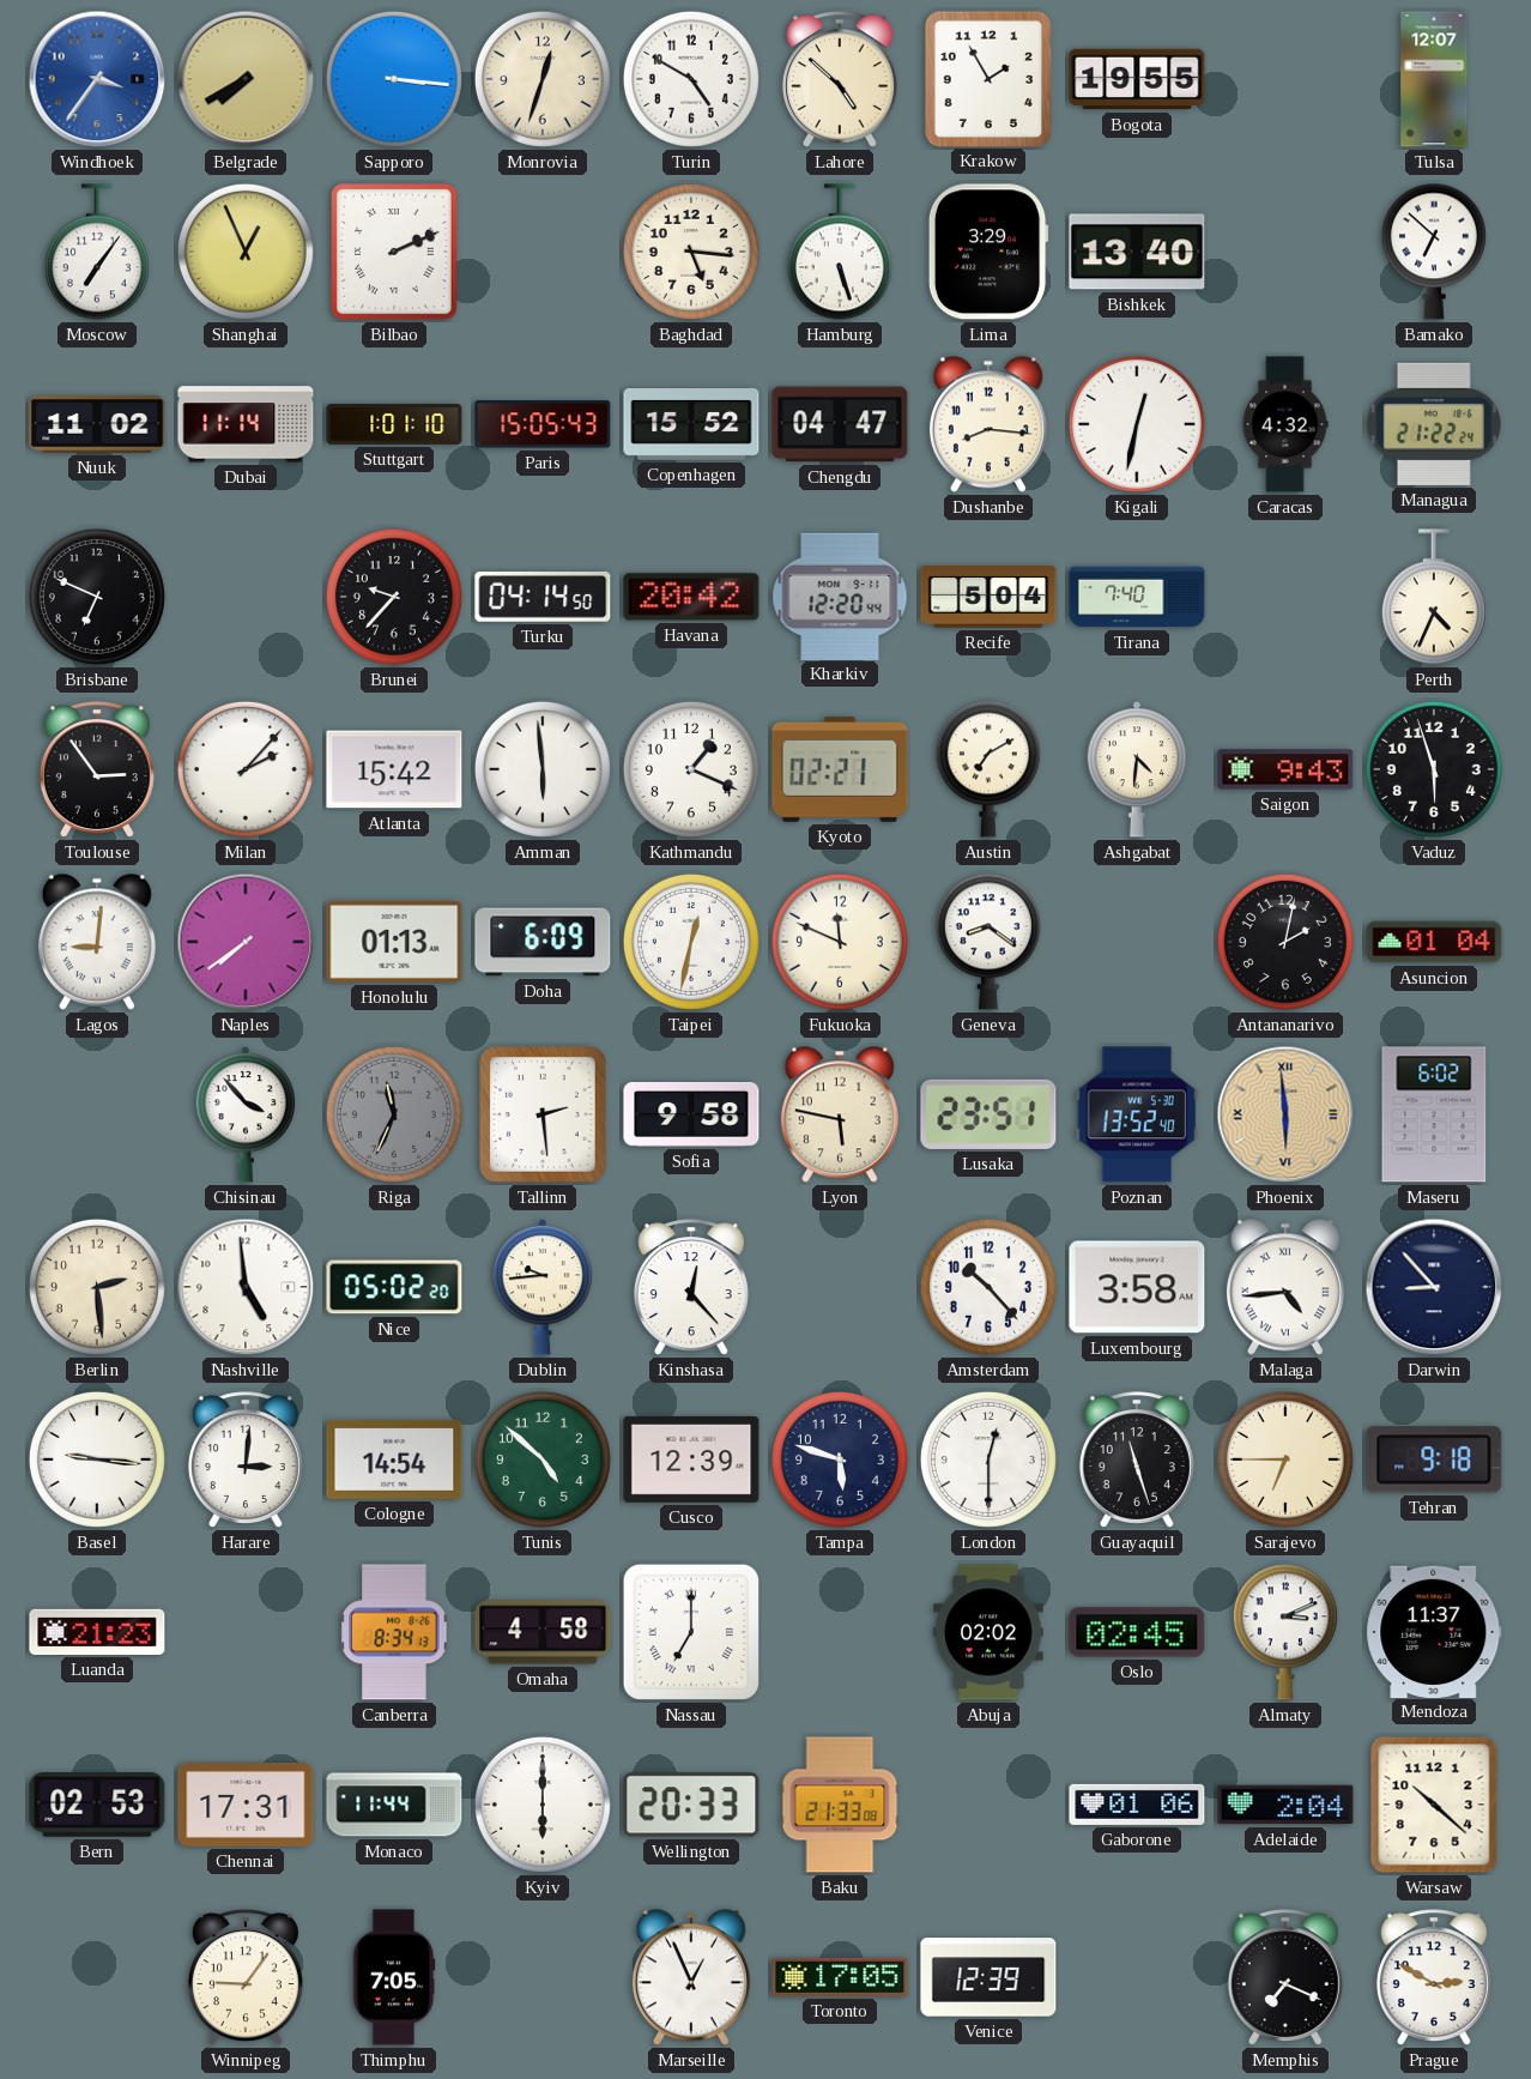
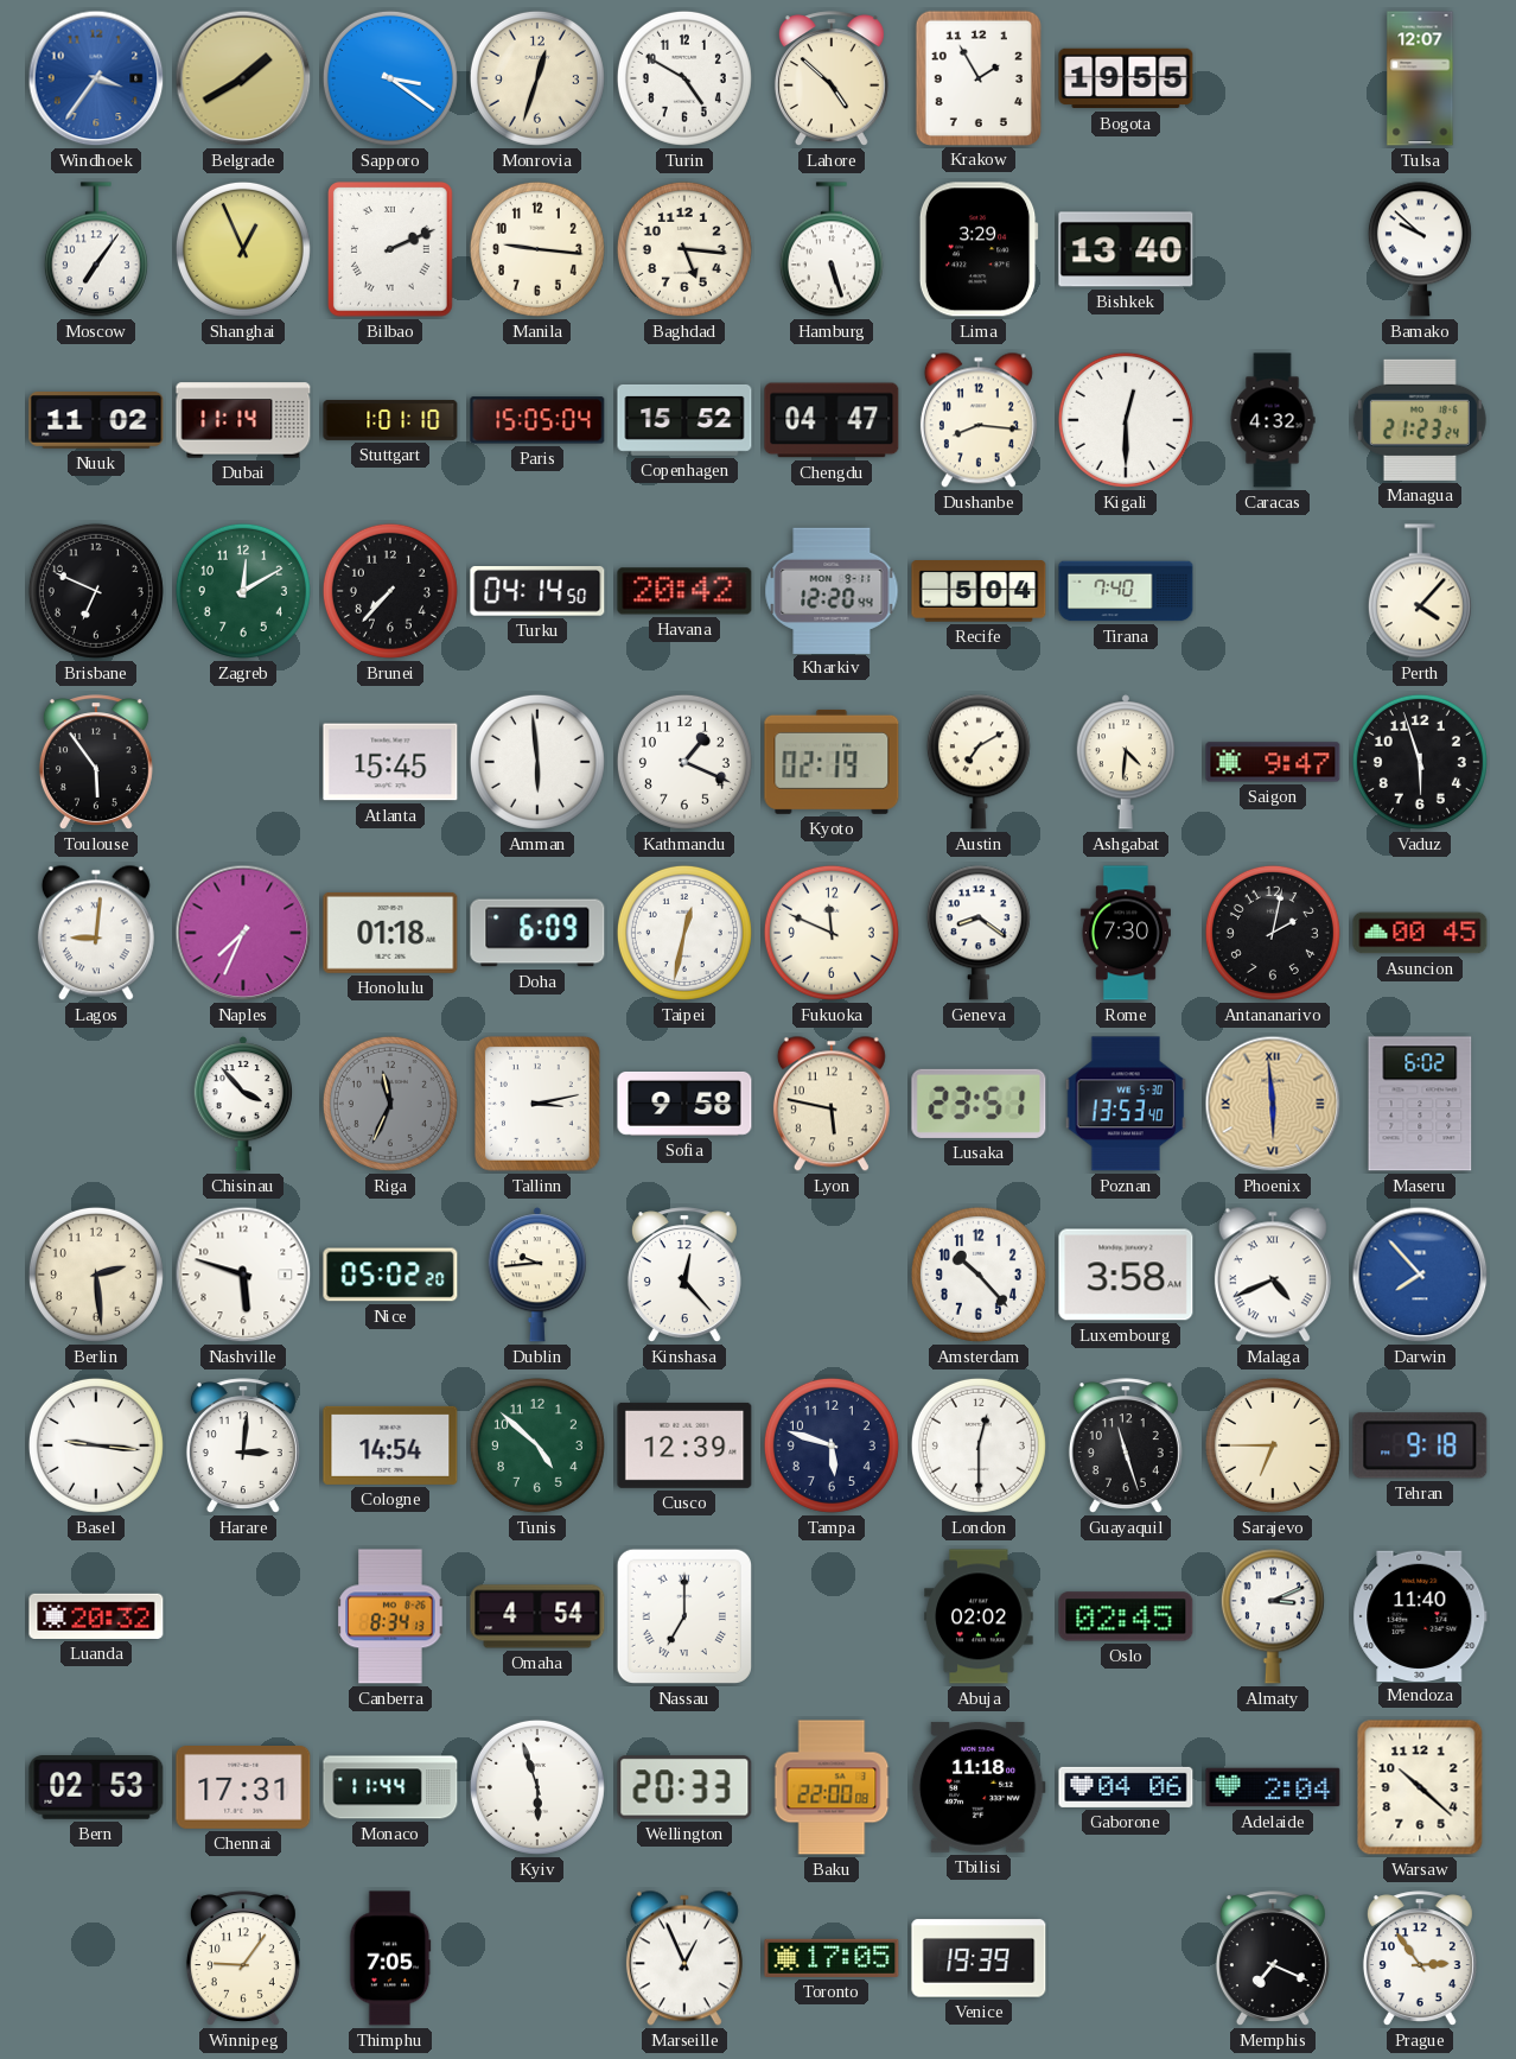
Belgrade: 7:40 -> 1:40 (243, 78)
Sapporo: 3:16 -> 3:21 (390, 78)
Manila: none -> 9:16 (537, 249)
Bamako: 6:52 -> 9:52 (1420, 249)
Paris: 15:05:43 -> 15:05:04 (537, 420)
Kigali: 12:32 -> 12:30 (1126, 420)
Managua: 21:22 -> 21:23 (1420, 420)
Zagreb: none -> 12:10 (243, 591)
Brunei: 9:37 -> 7:37 (390, 591)
Perth: 4:34 -> 4:07 (1420, 591)
Toulouse: 2:54 -> 5:54 (96, 762)
Milan: 2:07 -> none (246, 769)
Atlanta: 15:42 -> 15:45 (390, 762)
Kyoto: 02:21 -> 02:19 (832, 762)
Saigon: 9:43 -> 9:47 (1273, 762)
Naples: 7:39 -> 7:34 (243, 933)
Honolulu: 01:13 -> 01:18 (390, 933)
Rome: none -> 7:30 (1126, 933)
Asuncion: 01:04 -> 00:45 (1420, 933)
Tallinn: 2:29 -> 3:13 (539, 1105)
Poznan: 13:52 -> 13:53 (1126, 1104)
Nashville: 4:59 -> 5:48 (243, 1275)
Malaga: 4:44 -> 4:41 (1273, 1275)
Darwin: 8:53 -> 7:53 (1420, 1275)
Darwin dial: navy -> blue (1420, 1275)
Luanda: 21:23 -> 20:32 (96, 1616)
Omaha: 4:58 -> 4:54 (537, 1616)
Mendoza: 11:37 -> 11:40 (1420, 1615)
Kyiv: 6:00 -> 5:57 (537, 1787)
Baku: 21:33 -> 22:00 (832, 1787)
Tbilisi: none -> 11:18 (979, 1787)
Gaborone: 01:06 -> 04:06 (1126, 1787)
Venice: 12:39 -> 19:39 (979, 1958)
Prague: 2:50 -> 2:54 (1420, 1958)
